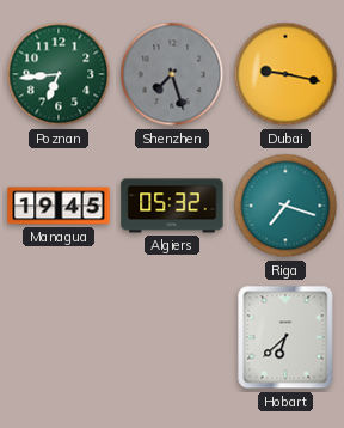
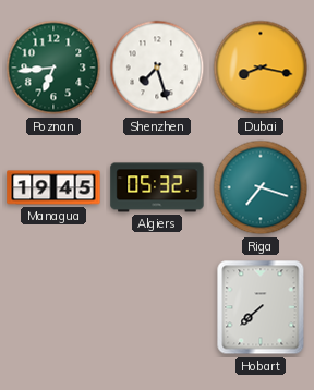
Shenzhen dial: grey -> white (157, 68)
Dubai: 9:17 -> 8:17 (261, 68)
Hobart: 6:38 -> 7:38 (261, 307)
